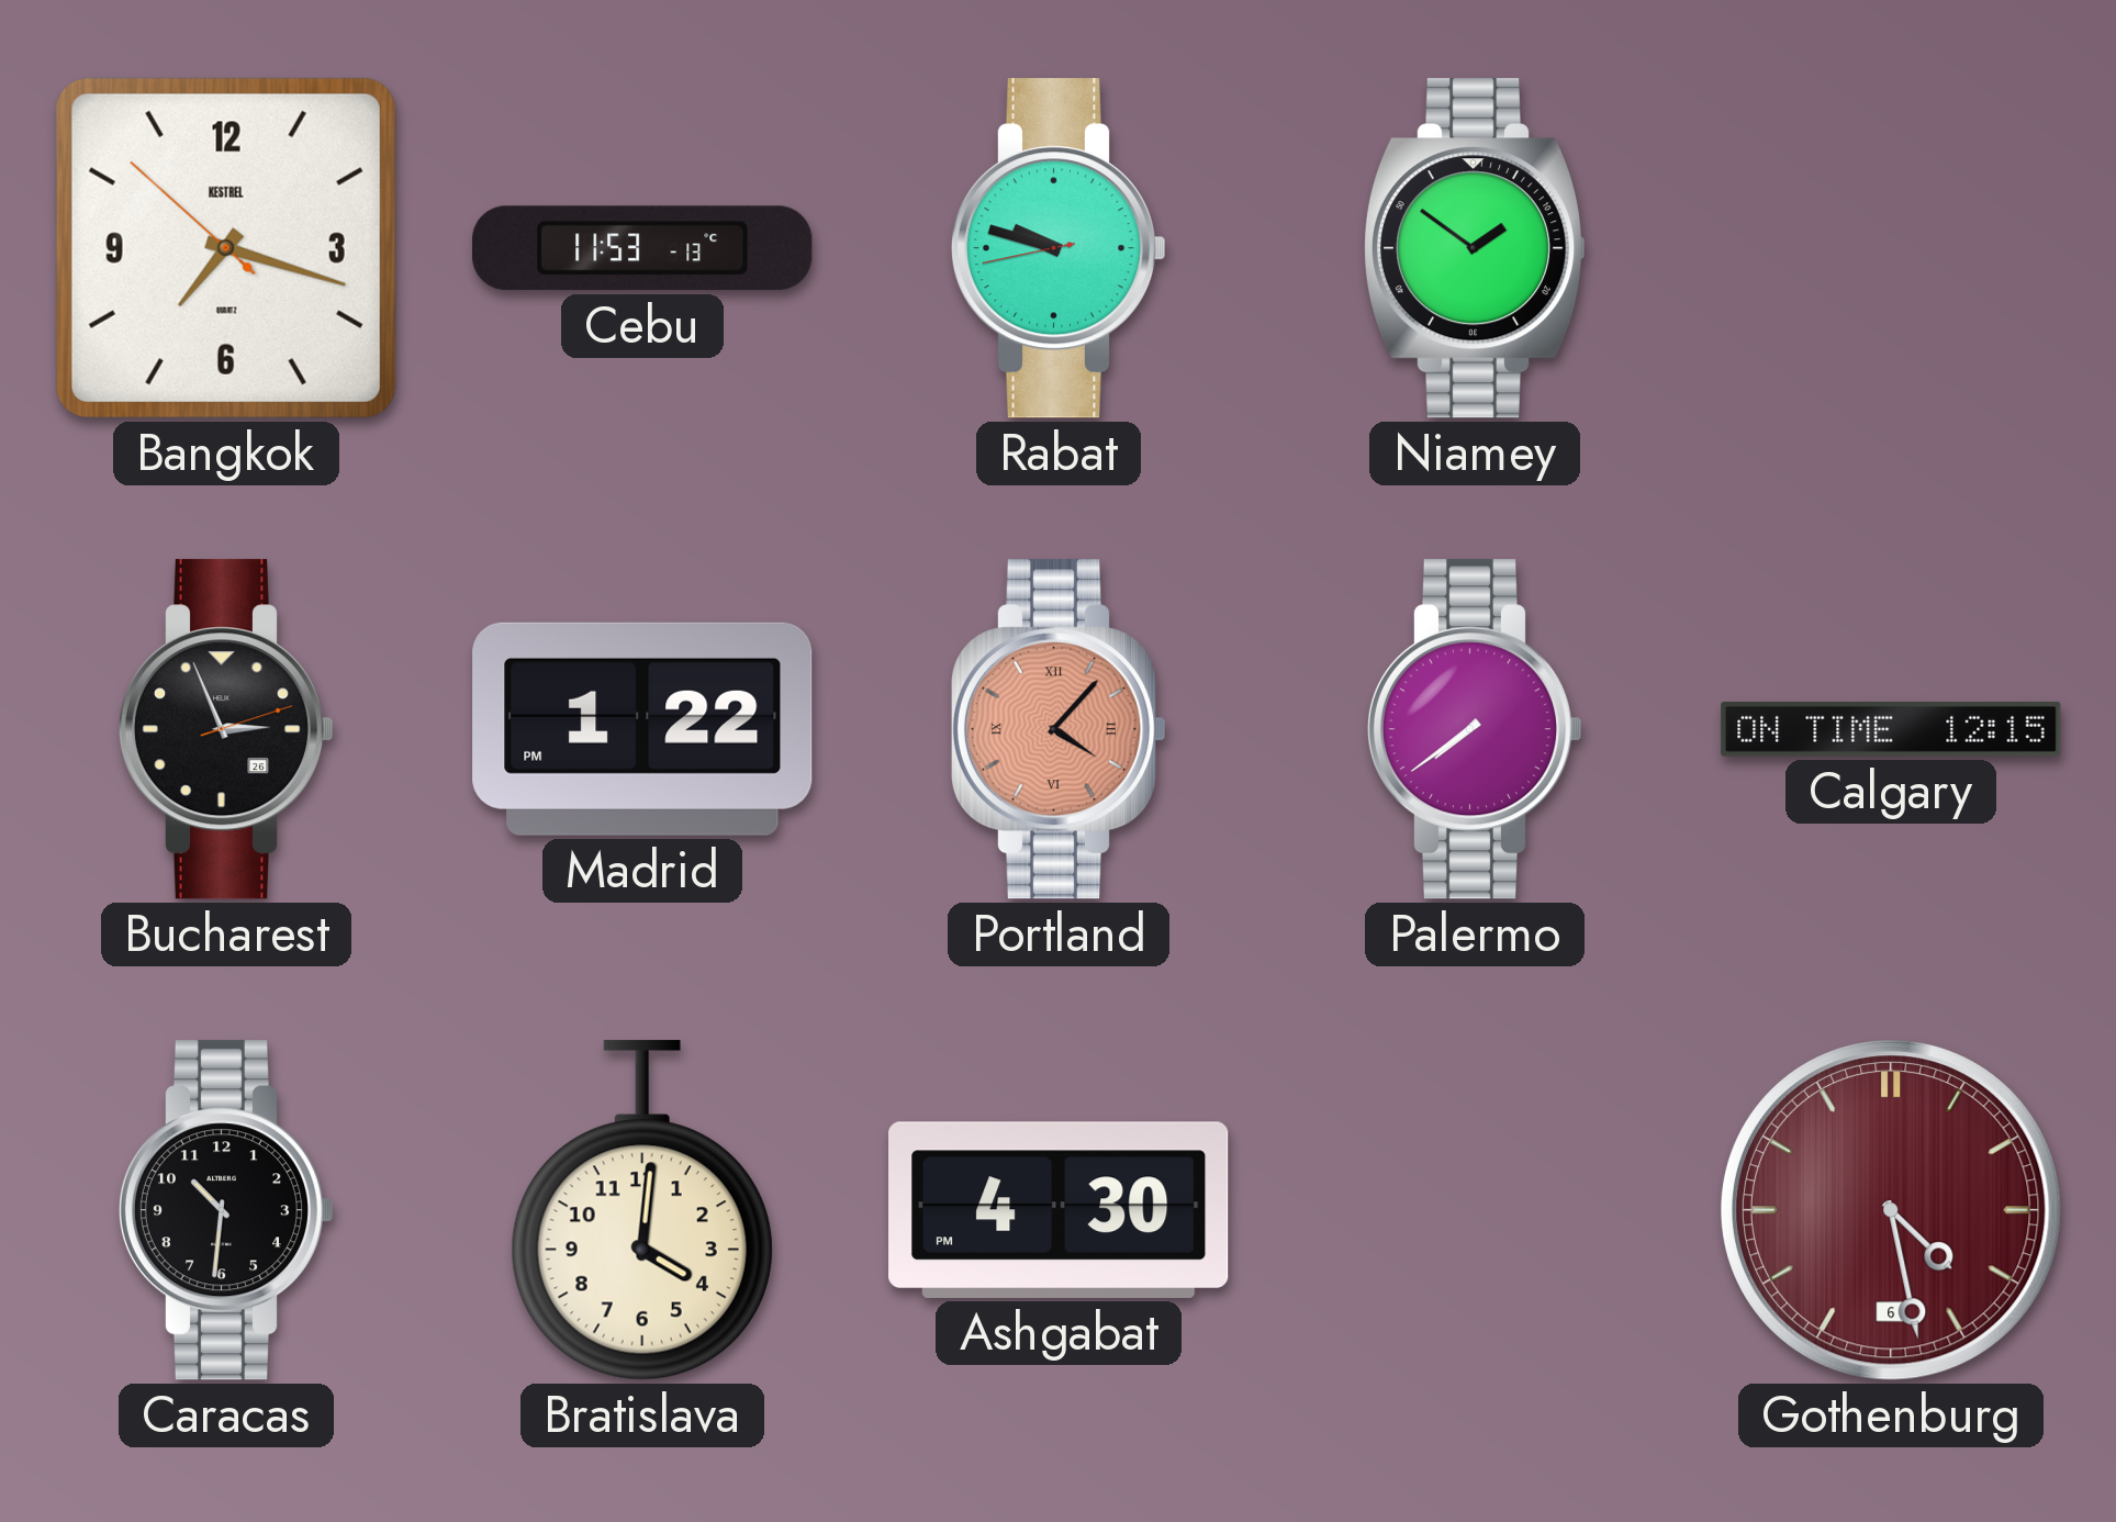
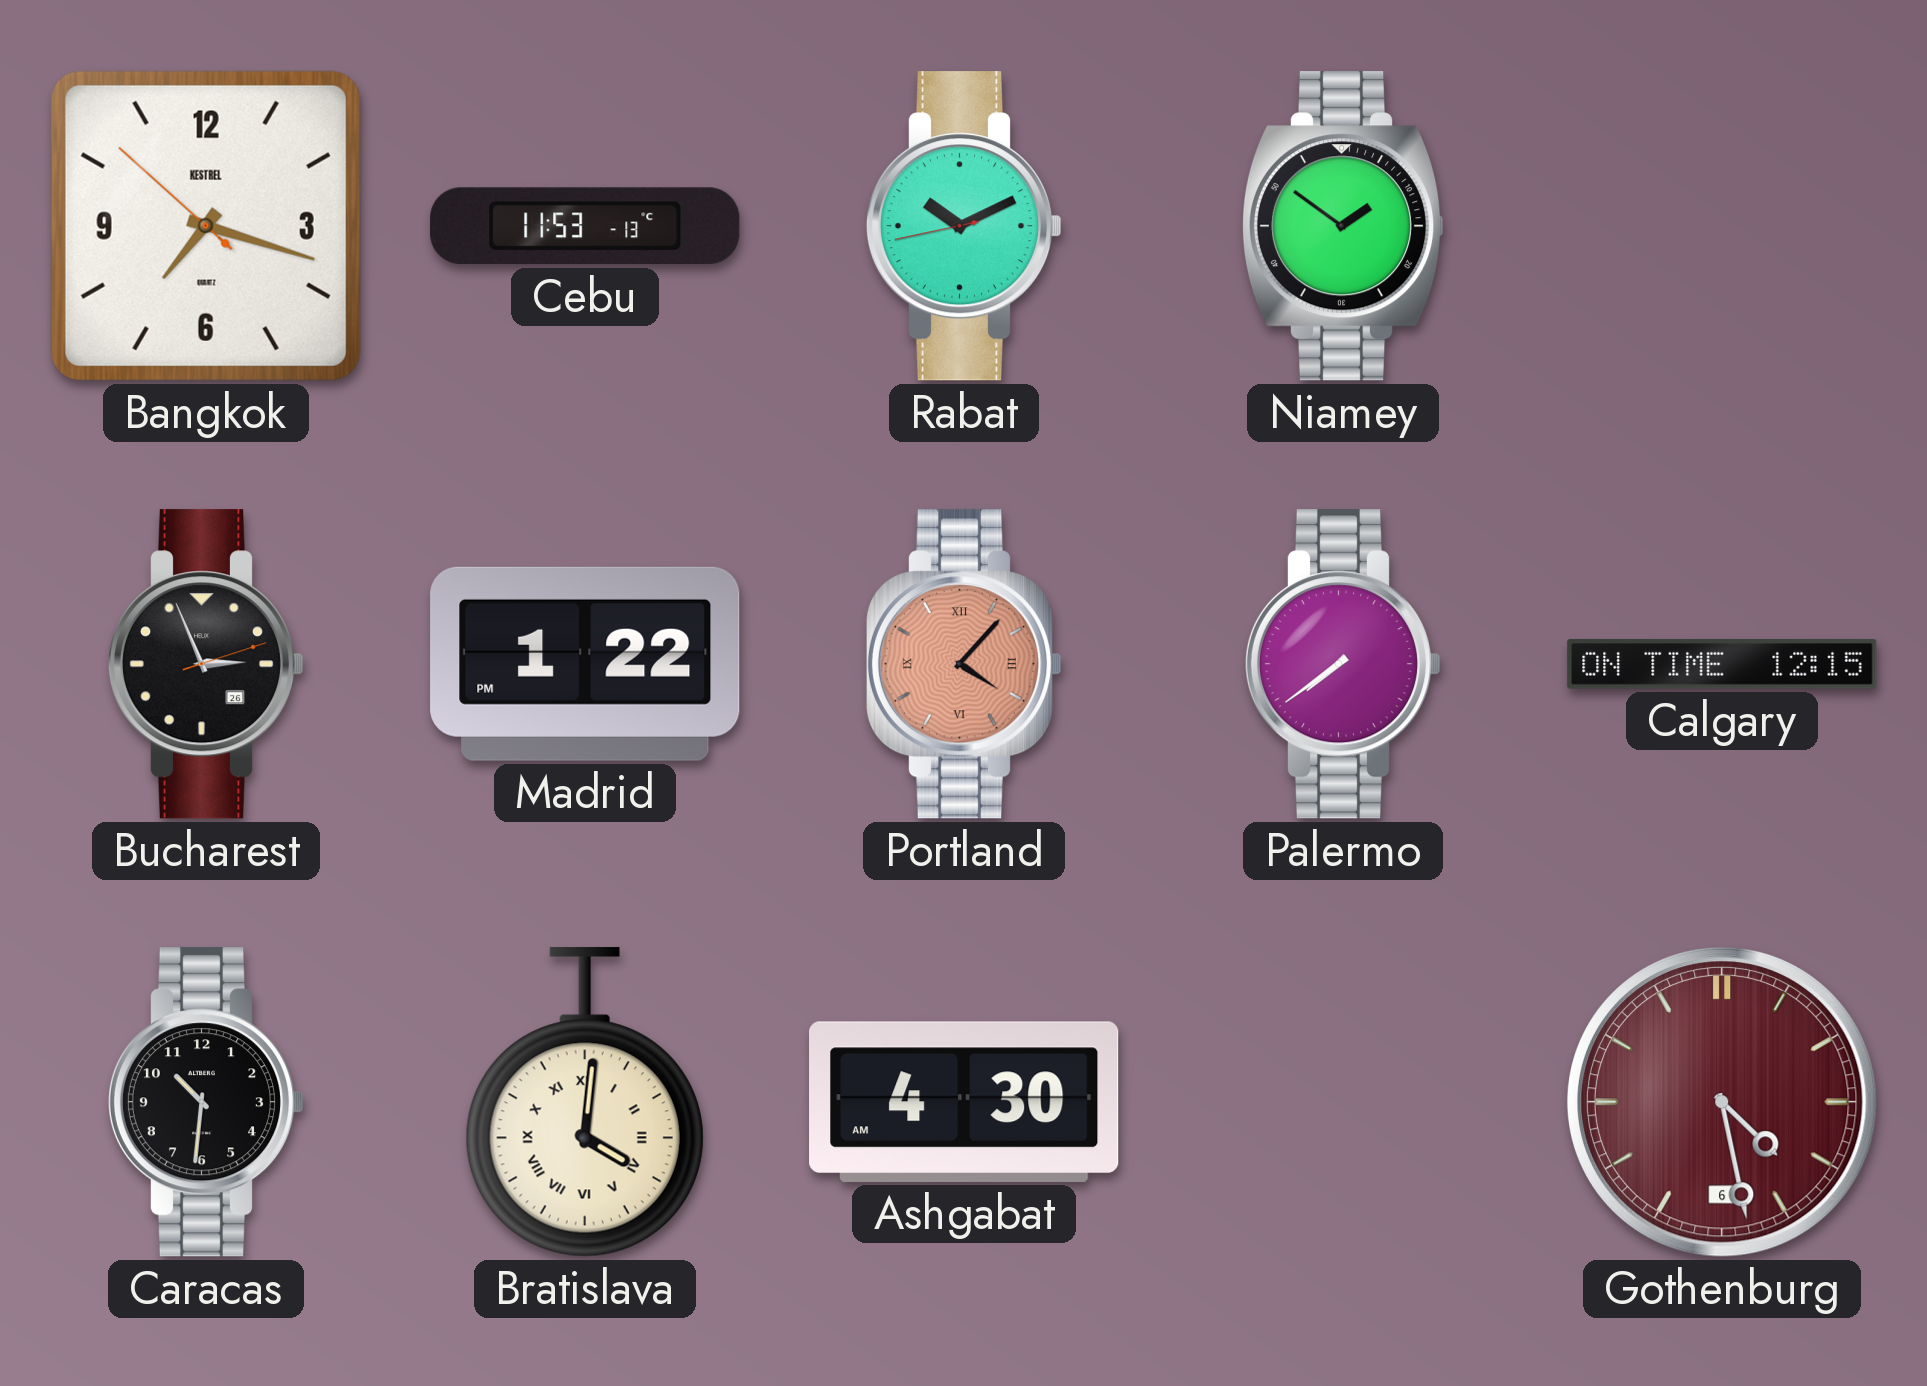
Rabat: 9:47 -> 10:10 (964, 226)
Bratislava numerals: Arabic -> Roman (585, 1102)
Ashgabat: 4:30 PM -> 4:30 AM (964, 1102)
